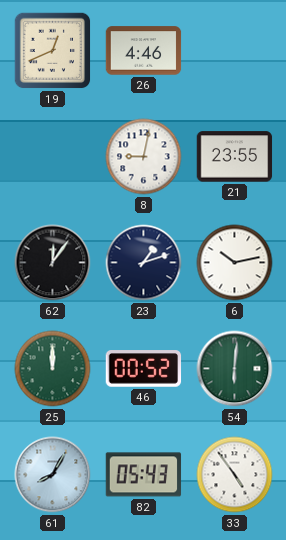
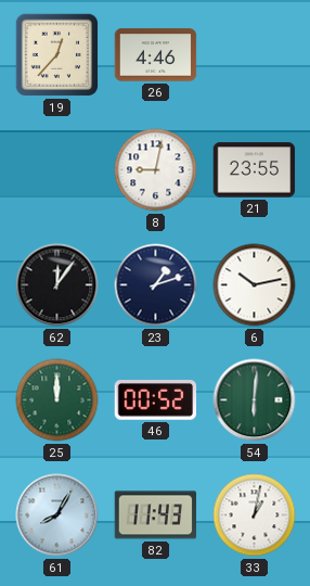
19: 12:41 -> 12:37 (57, 55)
82: 05:43 -> 11:43 (156, 515)
33: 4:54 -> 1:02 (255, 515)
